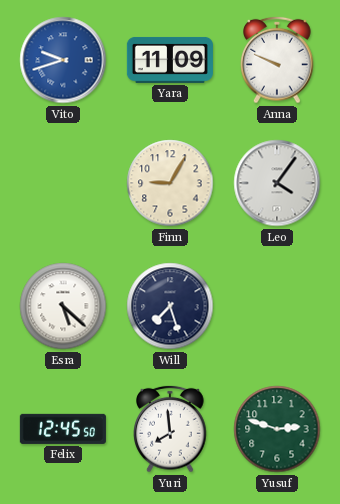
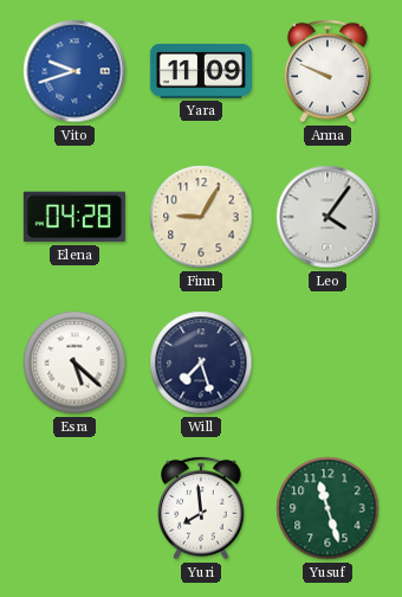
Elena: none -> 04:28 (74, 217)
Felix: 12:45 -> none (63, 429)
Yusuf: 2:48 -> 11:27 (328, 508)
